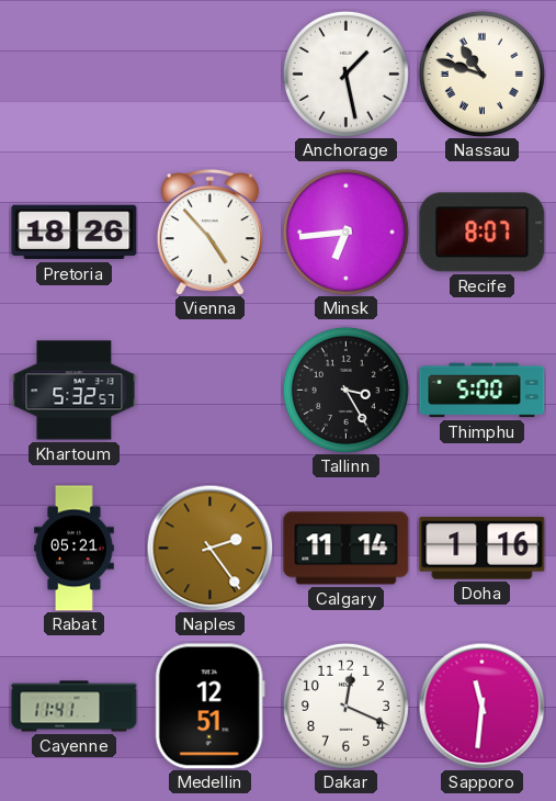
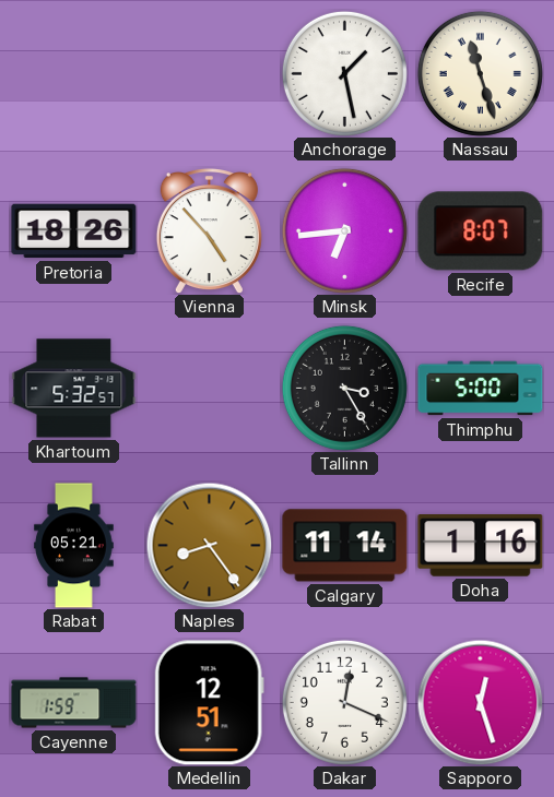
Nassau: 10:48 -> 11:27 (480, 73)
Naples: 2:24 -> 8:24 (209, 545)
Cayenne: 11:41 -> 1:59 (74, 703)
Sapporo: 11:31 -> 12:27 (480, 702)
